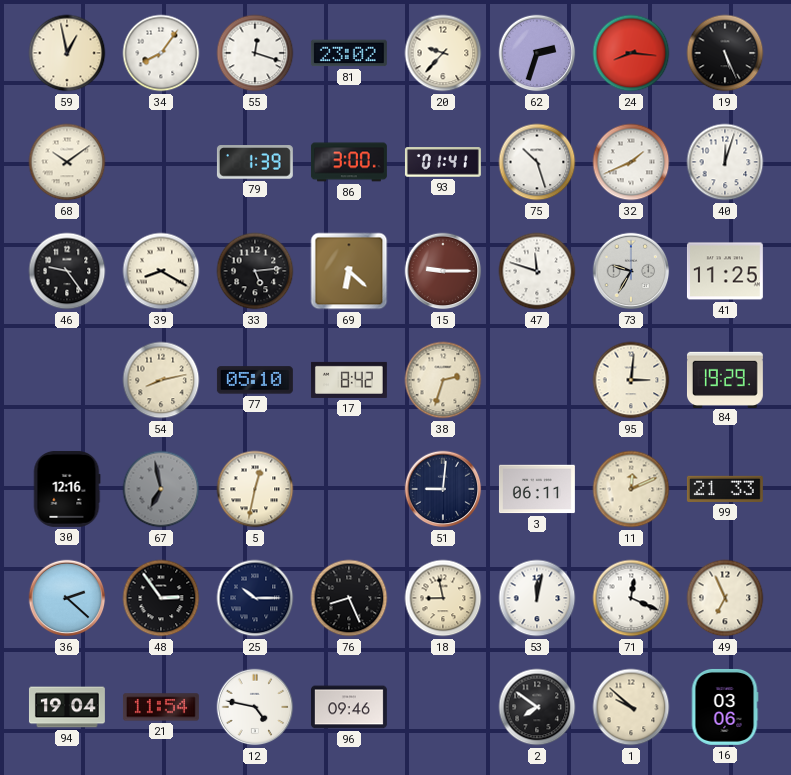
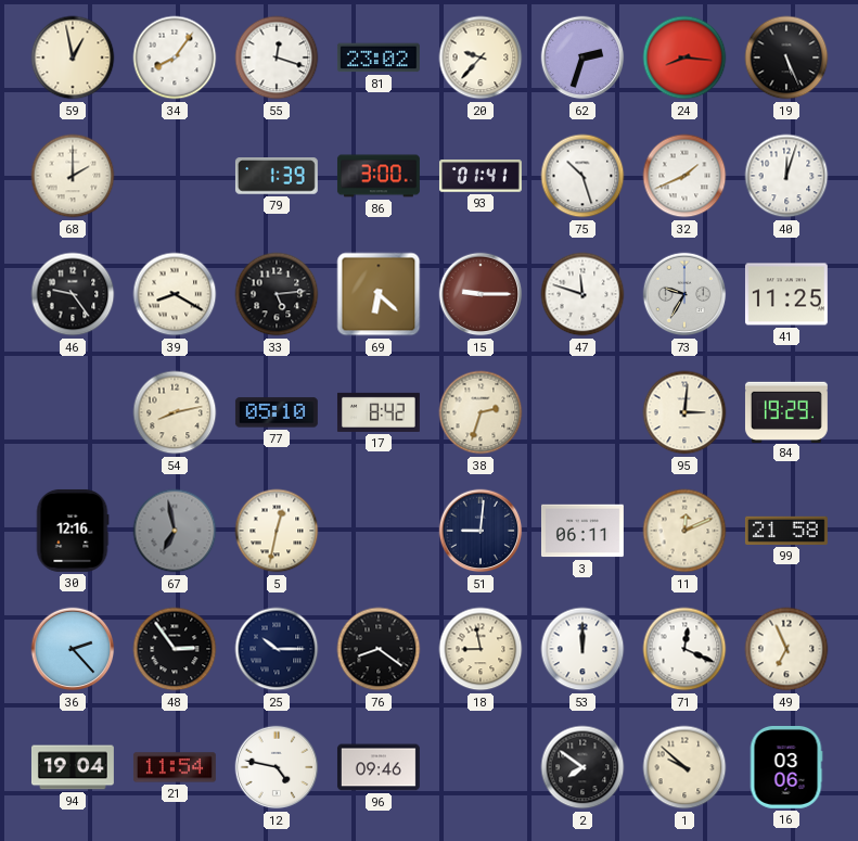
68: 10:09 -> 2:00 (73, 176)
99: 21:33 -> 21:58 (786, 531)
36: 2:22 -> 2:23 (73, 649)
76: 8:26 -> 8:21 (379, 649)
53: 12:02 -> 12:00 (582, 649)
